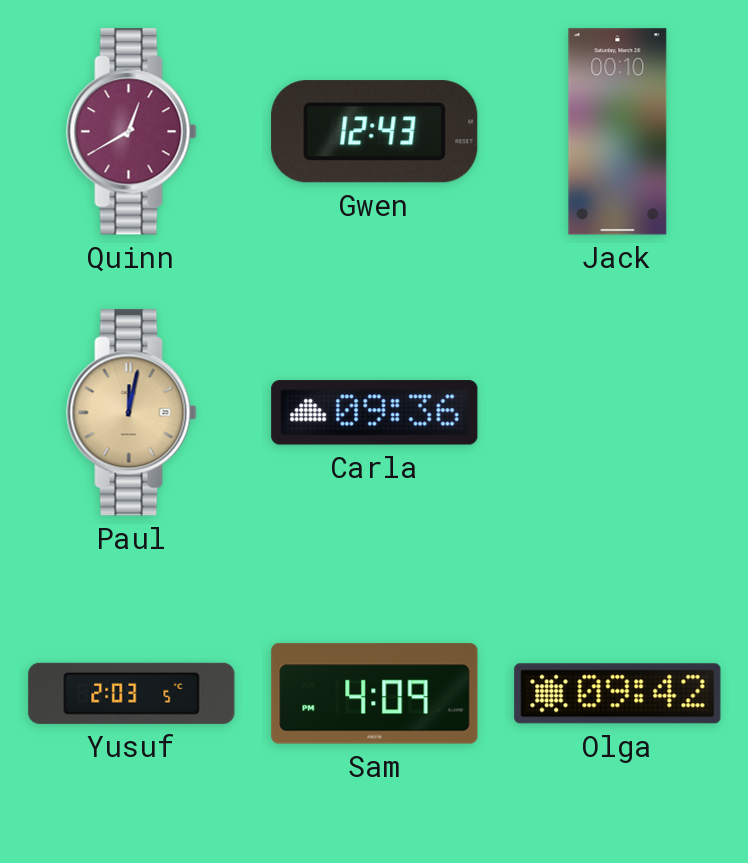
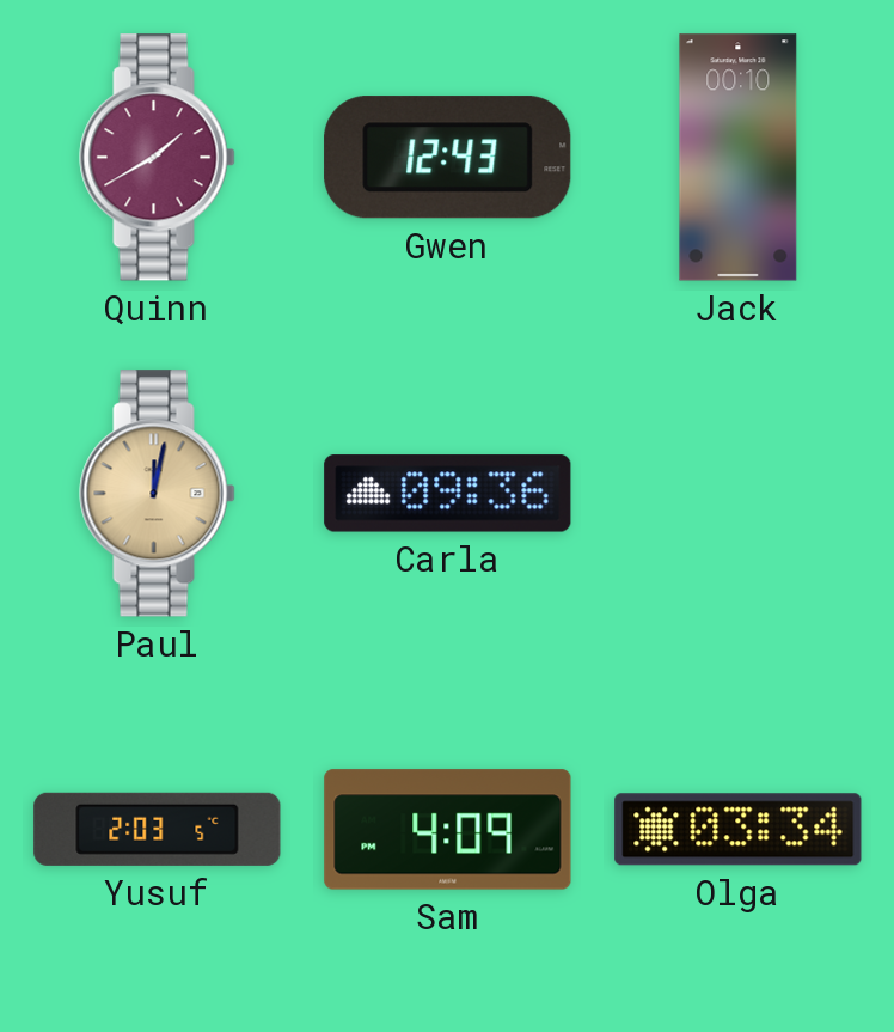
Quinn: 12:40 -> 1:40 (158, 158)
Olga: 09:42 -> 03:34 (739, 830)
